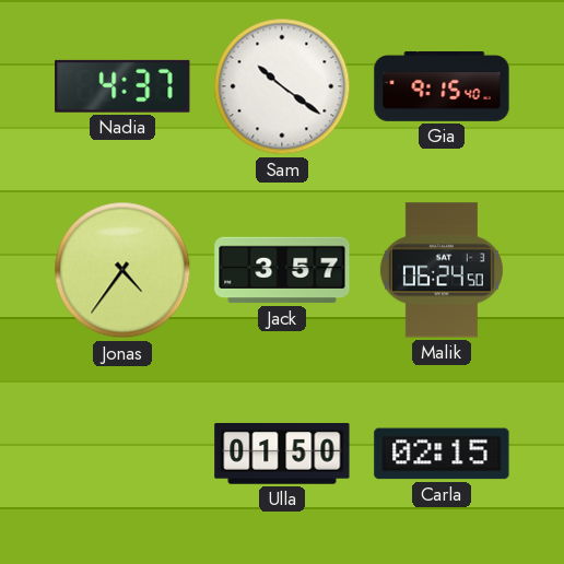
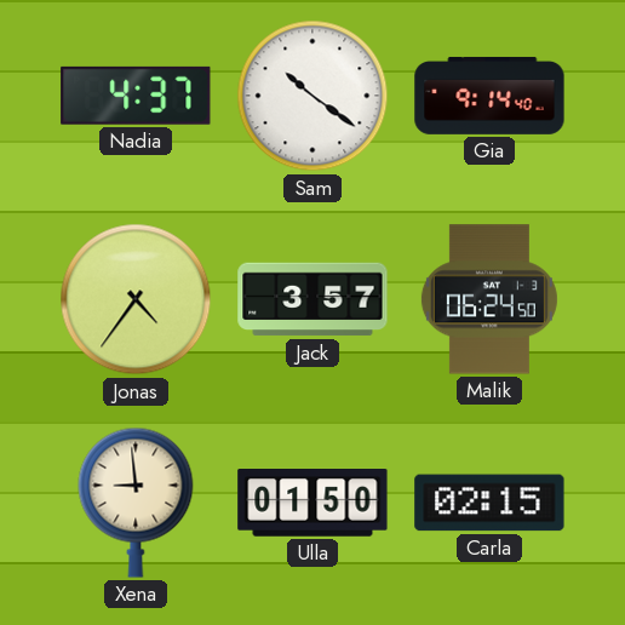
Gia: 9:15 -> 9:14 (489, 96)
Xena: none -> 8:59 (136, 503)
